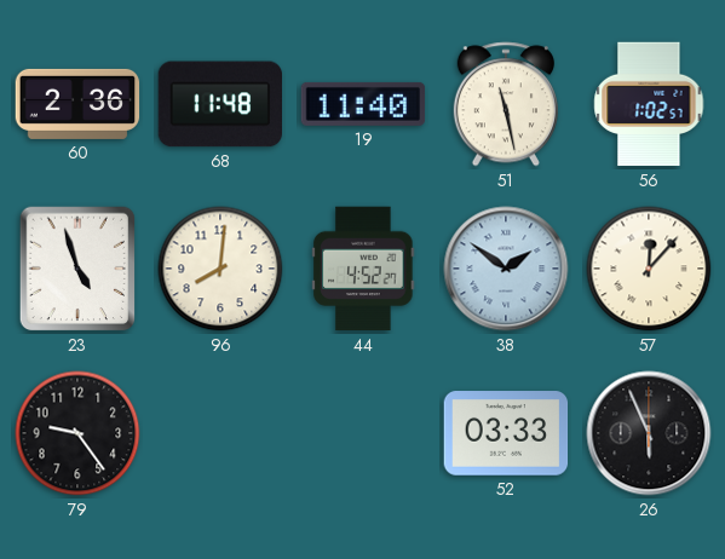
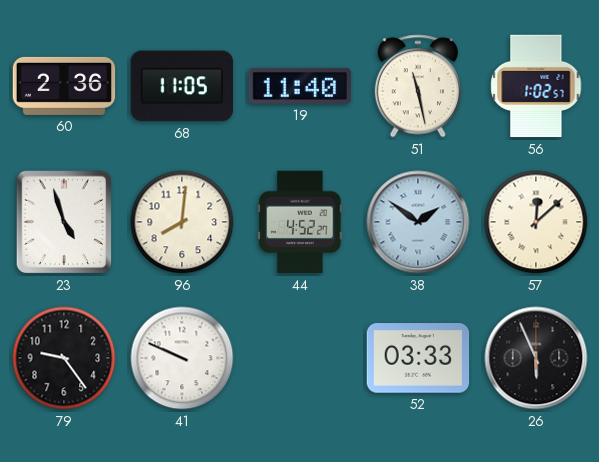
68: 11:48 -> 11:05 (181, 86)
57: 12:07 -> 12:08 (536, 222)
41: none -> 9:49 (182, 358)
